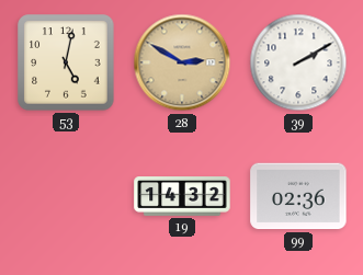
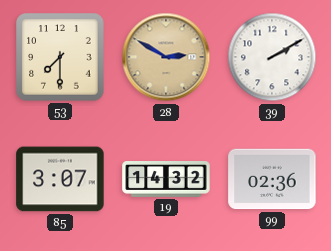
53: 5:02 -> 7:30 (60, 57)
85: none -> 3:07 (60, 179)
